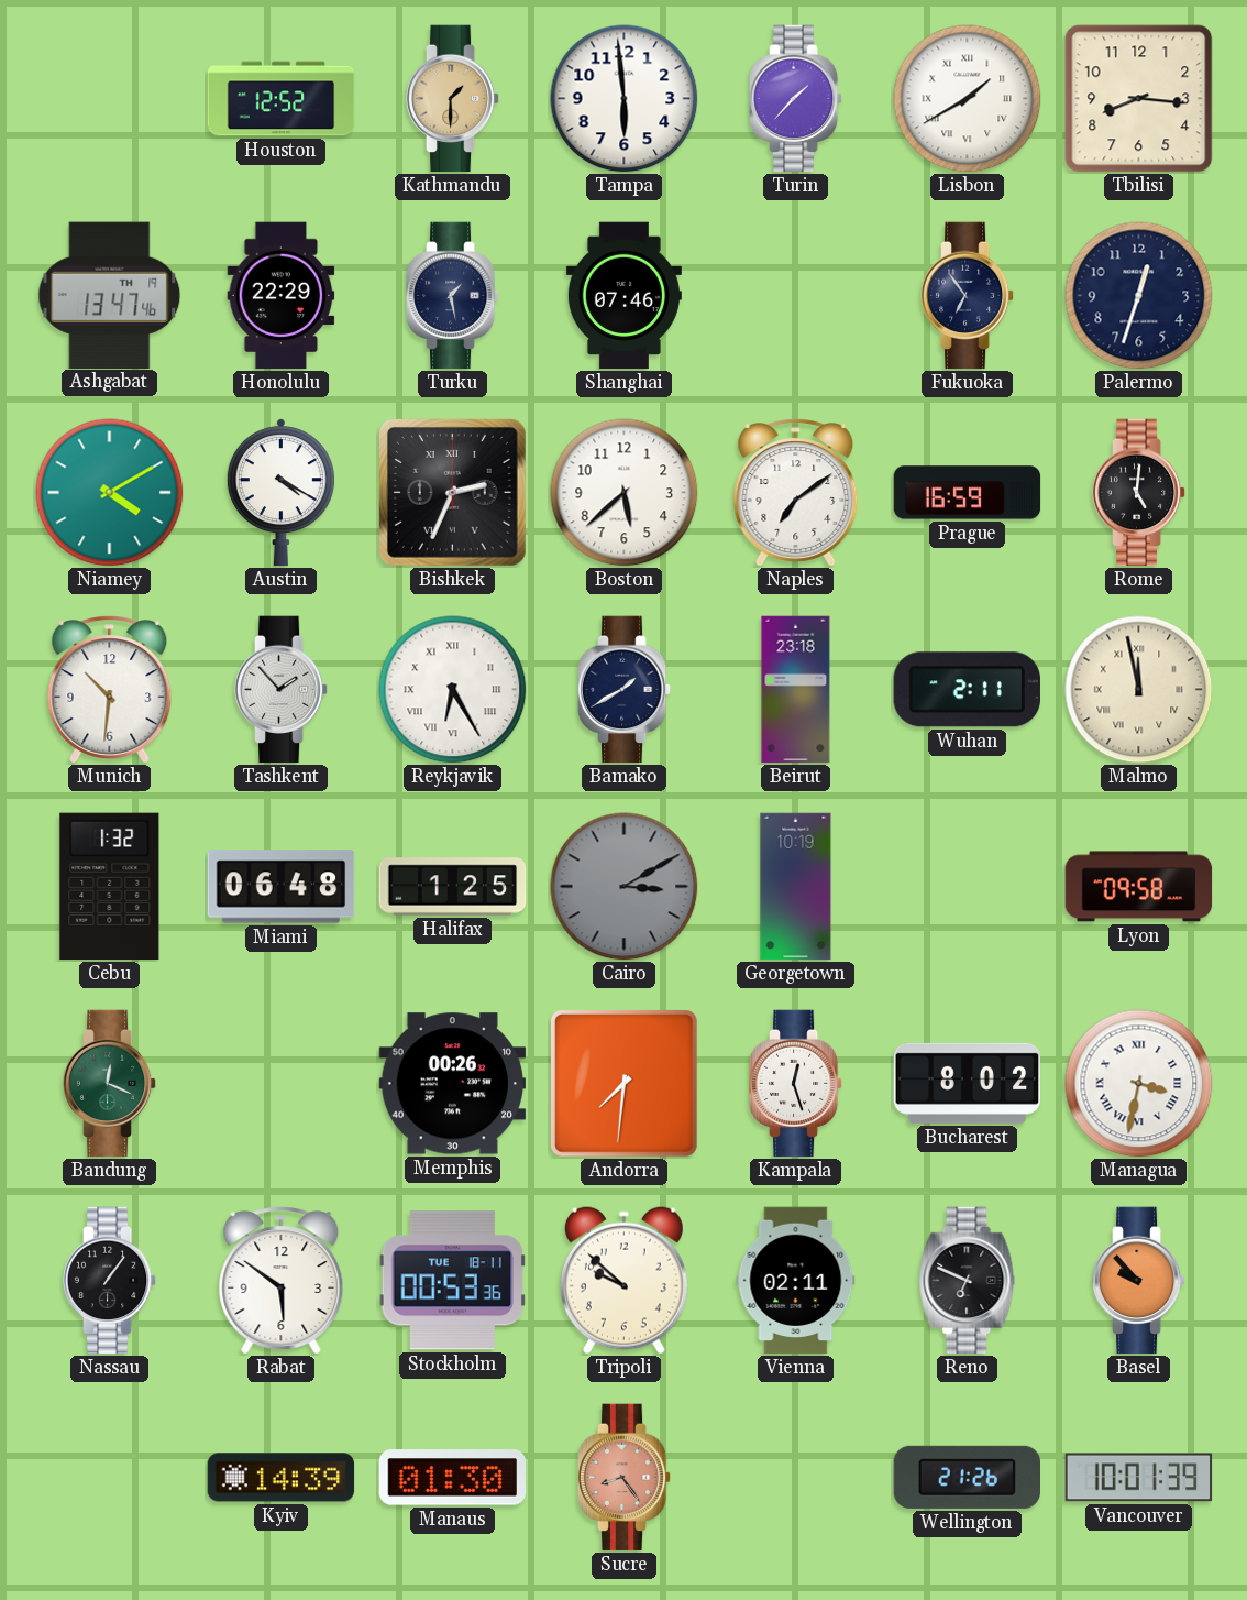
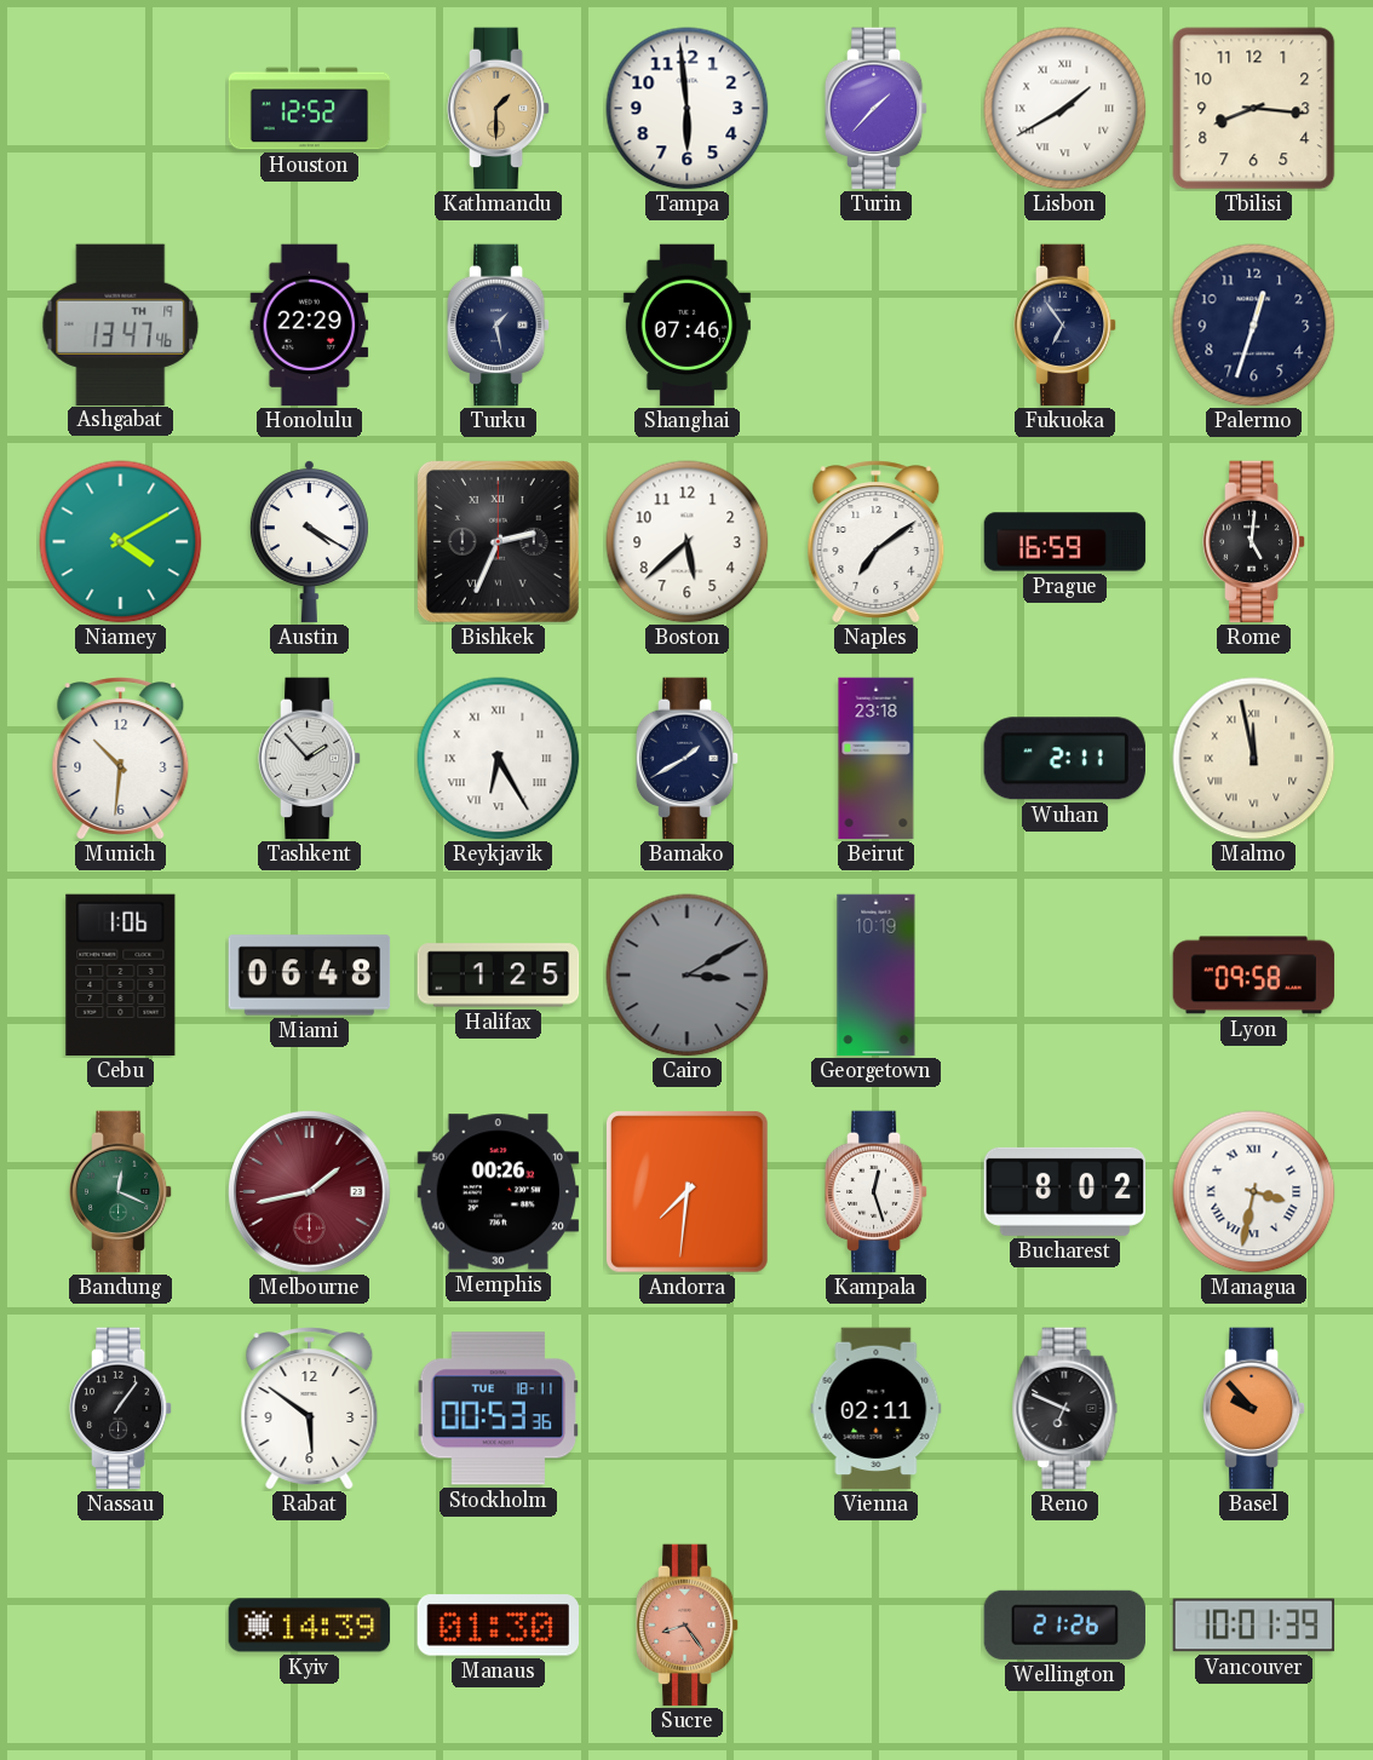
Cebu: 1:32 -> 1:06 (121, 976)
Melbourne: none -> 1:43 (310, 1192)
Tripoli: 9:52 -> none (623, 1280)
